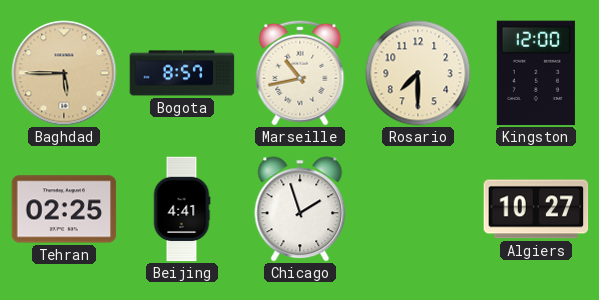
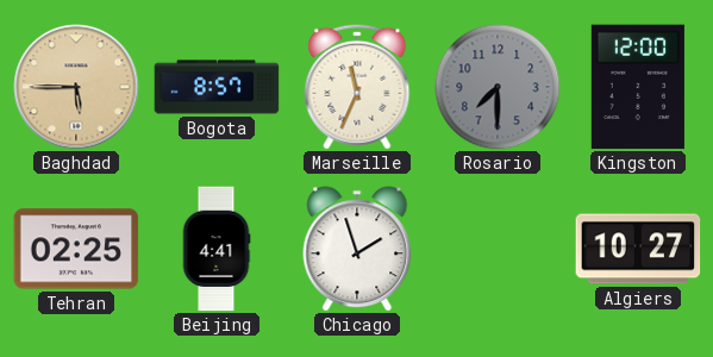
Marseille: 10:43 -> 11:34 (357, 87)
Rosario dial: cream -> grey (498, 87)
